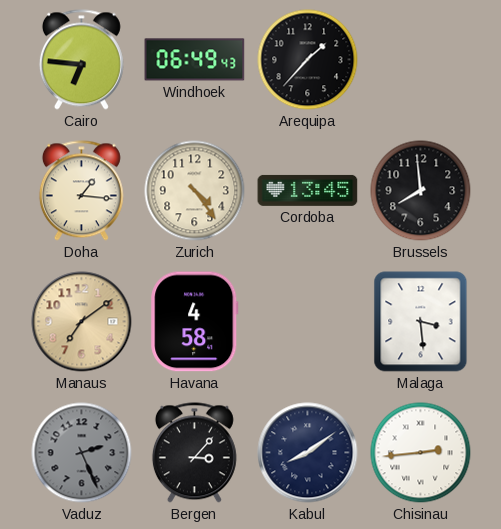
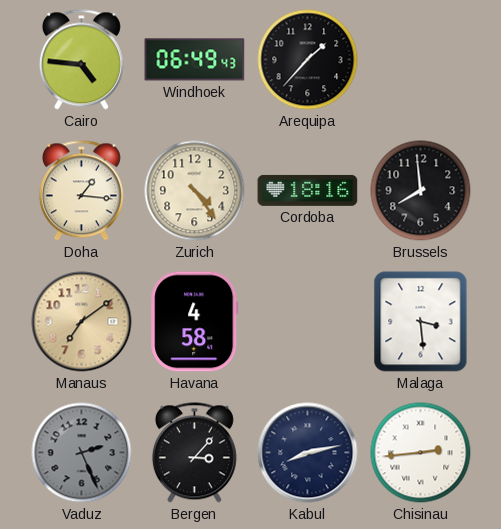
Cairo: 6:46 -> 4:46 (81, 60)
Cordoba: 13:45 -> 18:16 (308, 190)
Kabul: 8:09 -> 8:13 (308, 453)
